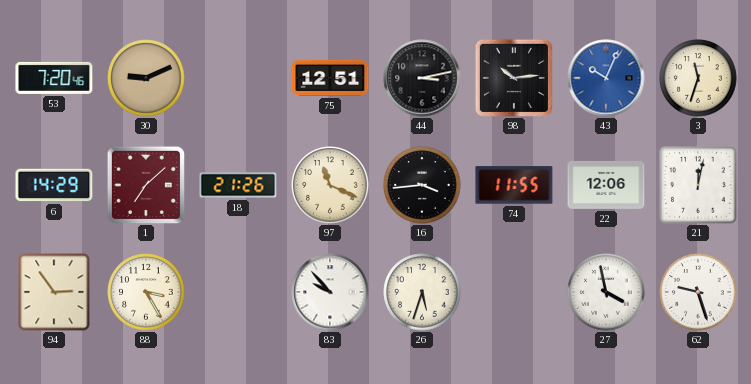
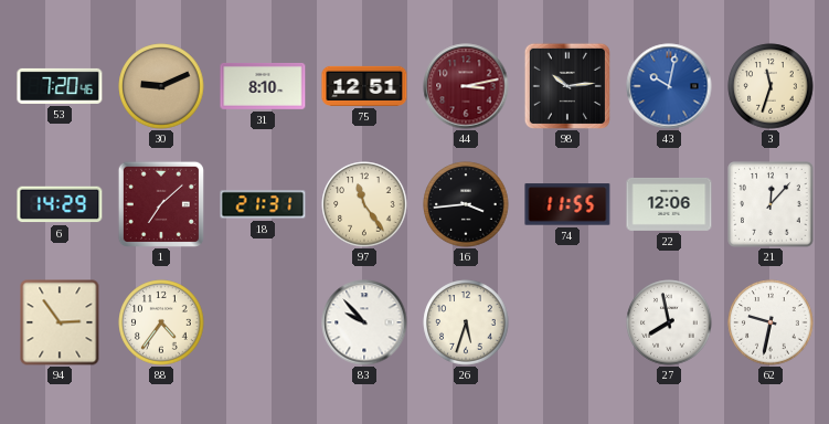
31: none -> 8:10 (263, 86)
44 dial: black -> burgundy (466, 86)
43: 10:04 -> 10:02 (669, 86)
18: 21:26 -> 21:31 (263, 204)
97: 11:19 -> 11:24 (364, 204)
21: 12:02 -> 12:07 (770, 204)
88: 3:25 -> 4:36 (161, 322)
27: 3:58 -> 7:58 (669, 322)
62: 9:27 -> 9:32 (770, 322)
